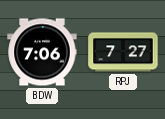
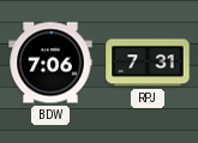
RPJ: 7:27 -> 7:31 (148, 62)
